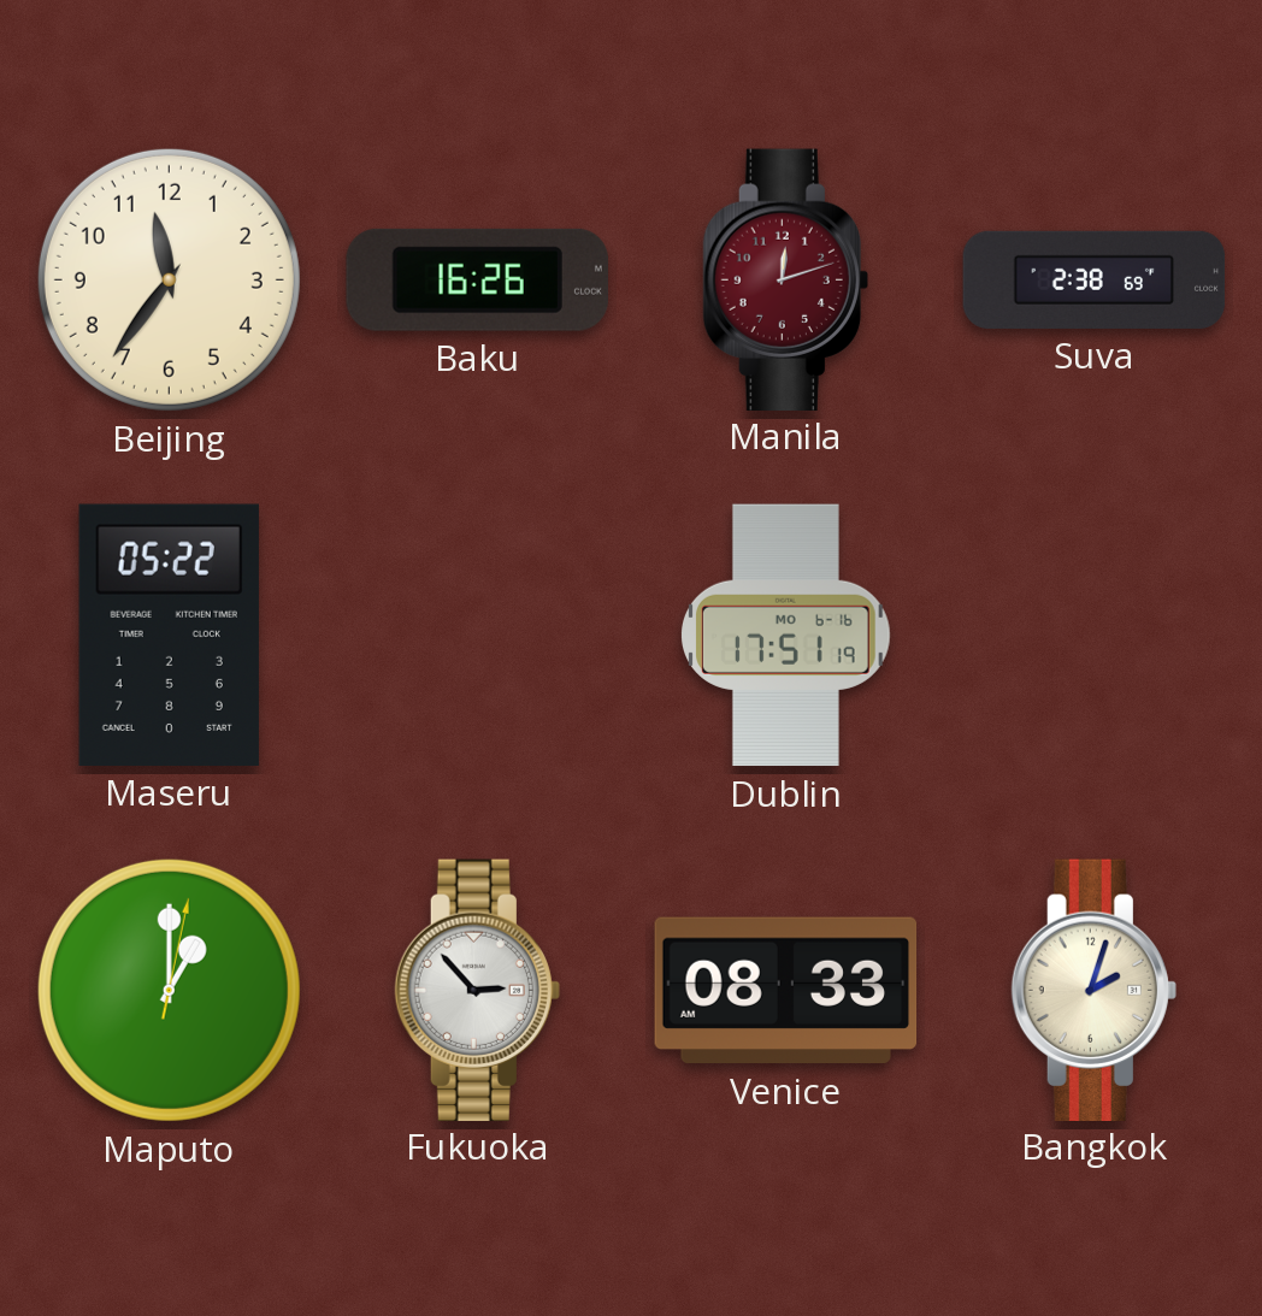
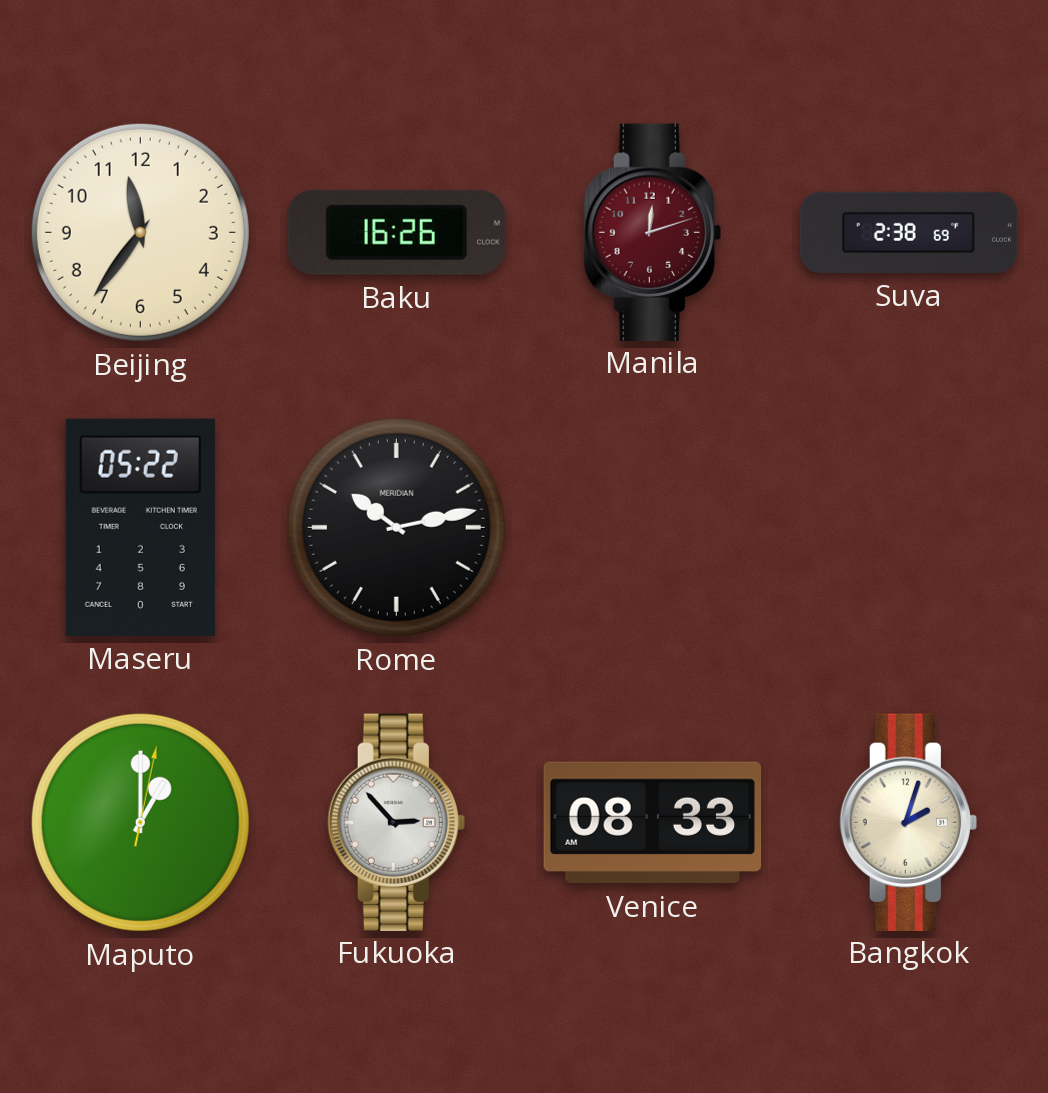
Rome: none -> 10:13 (396, 527)
Dublin: 17:51 -> none (786, 636)
